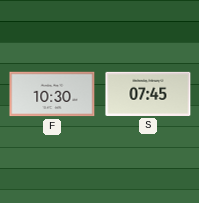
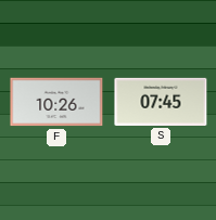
F: 10:30 -> 10:26 (56, 102)
